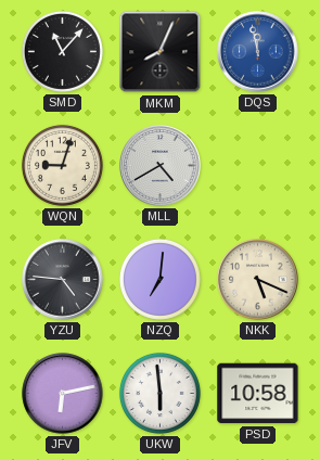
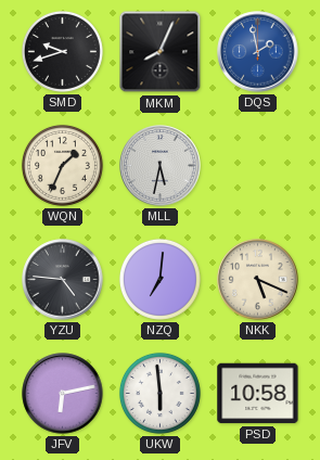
SMD: 11:07 -> 9:42 (62, 51)
DQS: 11:58 -> 1:58 (258, 52)
WQN: 9:03 -> 1:34 (62, 165)
MLL: 4:40 -> 5:32 (161, 166)
